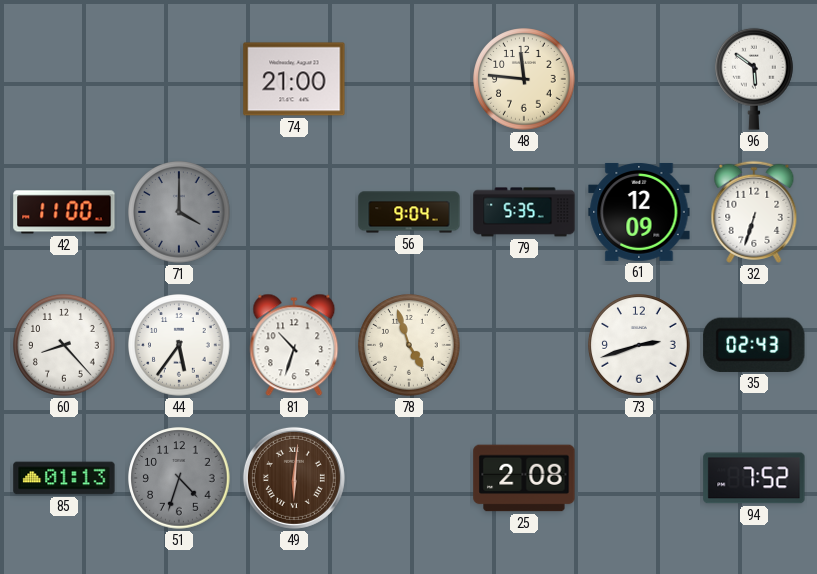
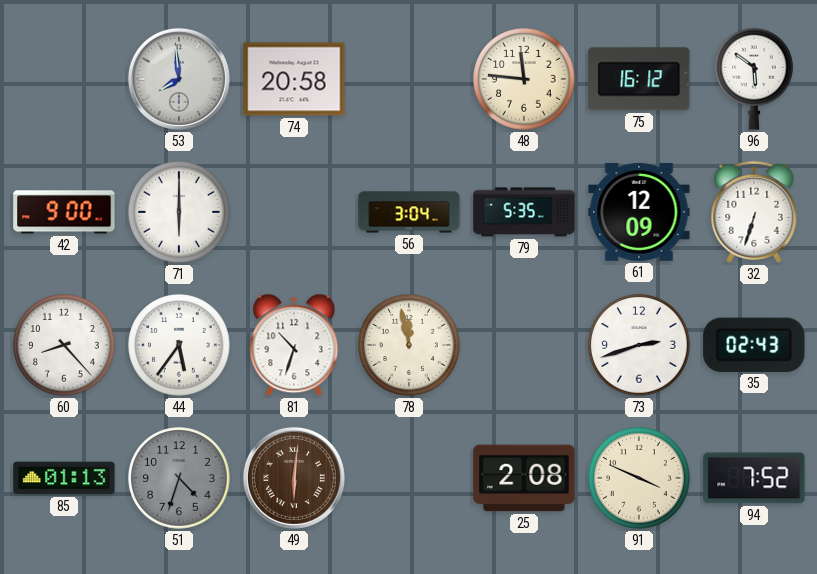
53: none -> 7:59 (179, 79)
74: 21:00 -> 20:58 (294, 79)
75: none -> 16:12 (639, 79)
42: 11:00 -> 9:00 (64, 212)
71: 4:00 -> 6:00 (179, 212)
71 dial: grey -> white (179, 212)
56: 9:04 -> 3:04 (409, 212)
78: 4:57 -> 11:58 (409, 345)
91: none -> 3:49 (639, 478)
